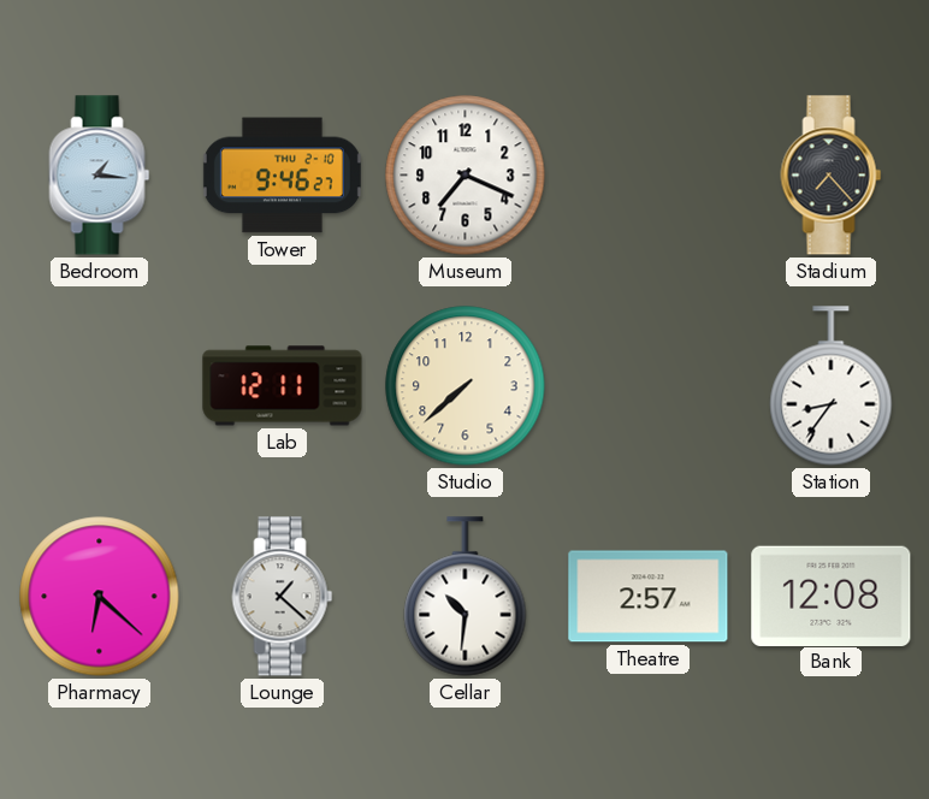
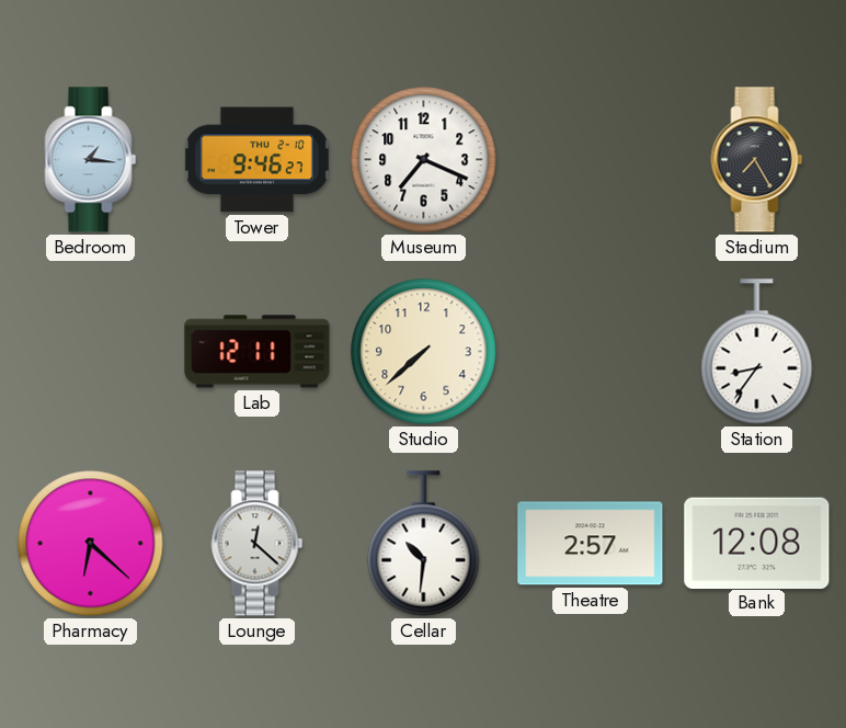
Stadium: 7:23 -> 7:25 (757, 160)
Lounge: 1:22 -> 12:22 (258, 544)
